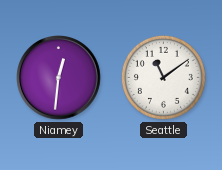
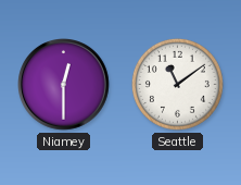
Niamey: 12:31 -> 12:30 (64, 85)
